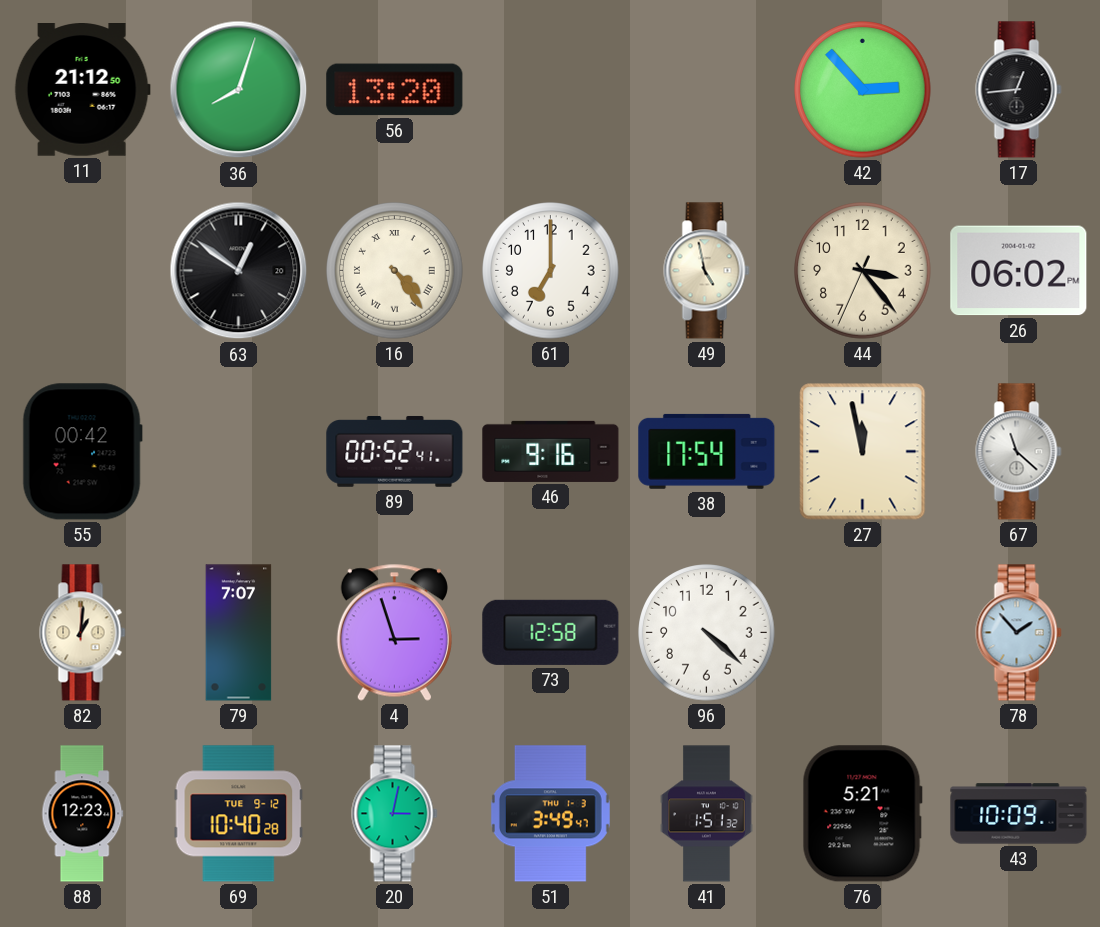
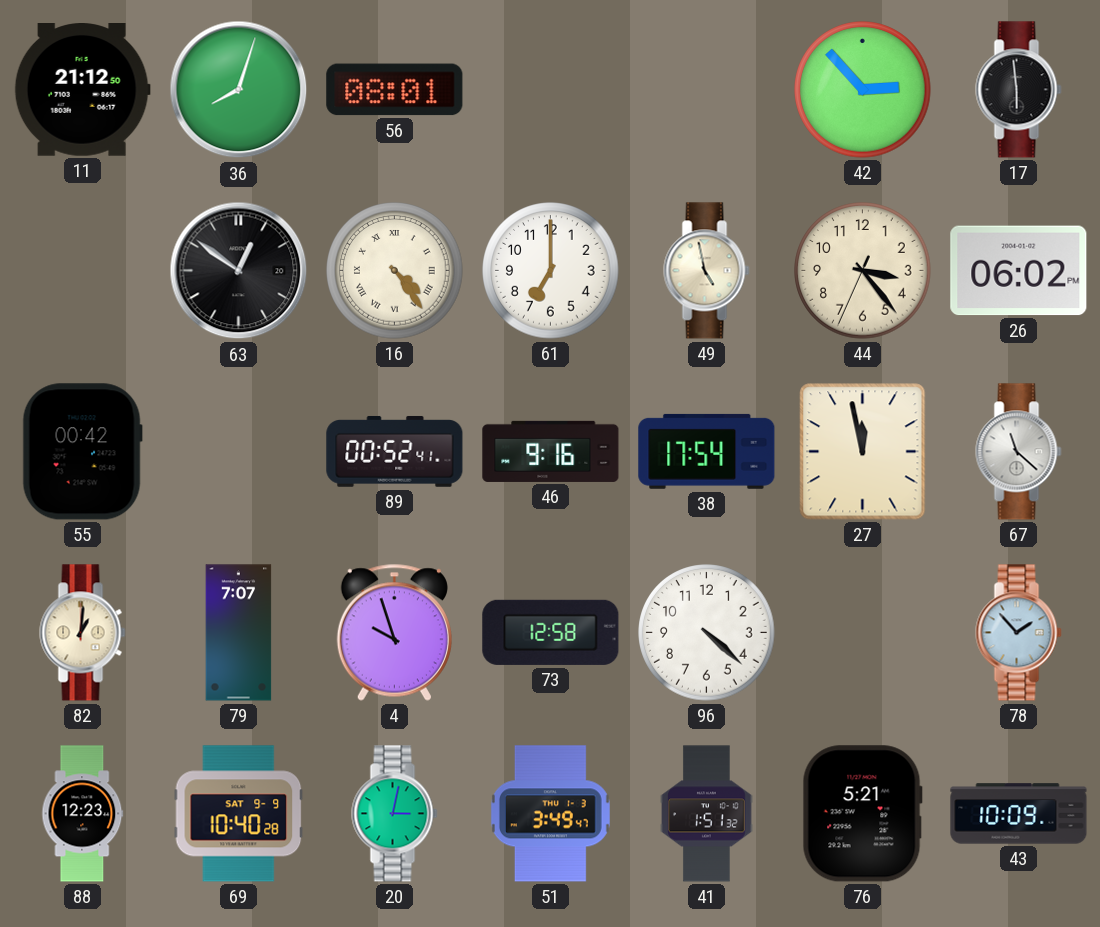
56: 13:20 -> 08:01 (395, 90)
17: 12:44 -> 5:59 (1019, 90)
4: 2:57 -> 9:57 (394, 632)
69 date: TUE 9-12 -> SAT 9-9 (239, 814)
